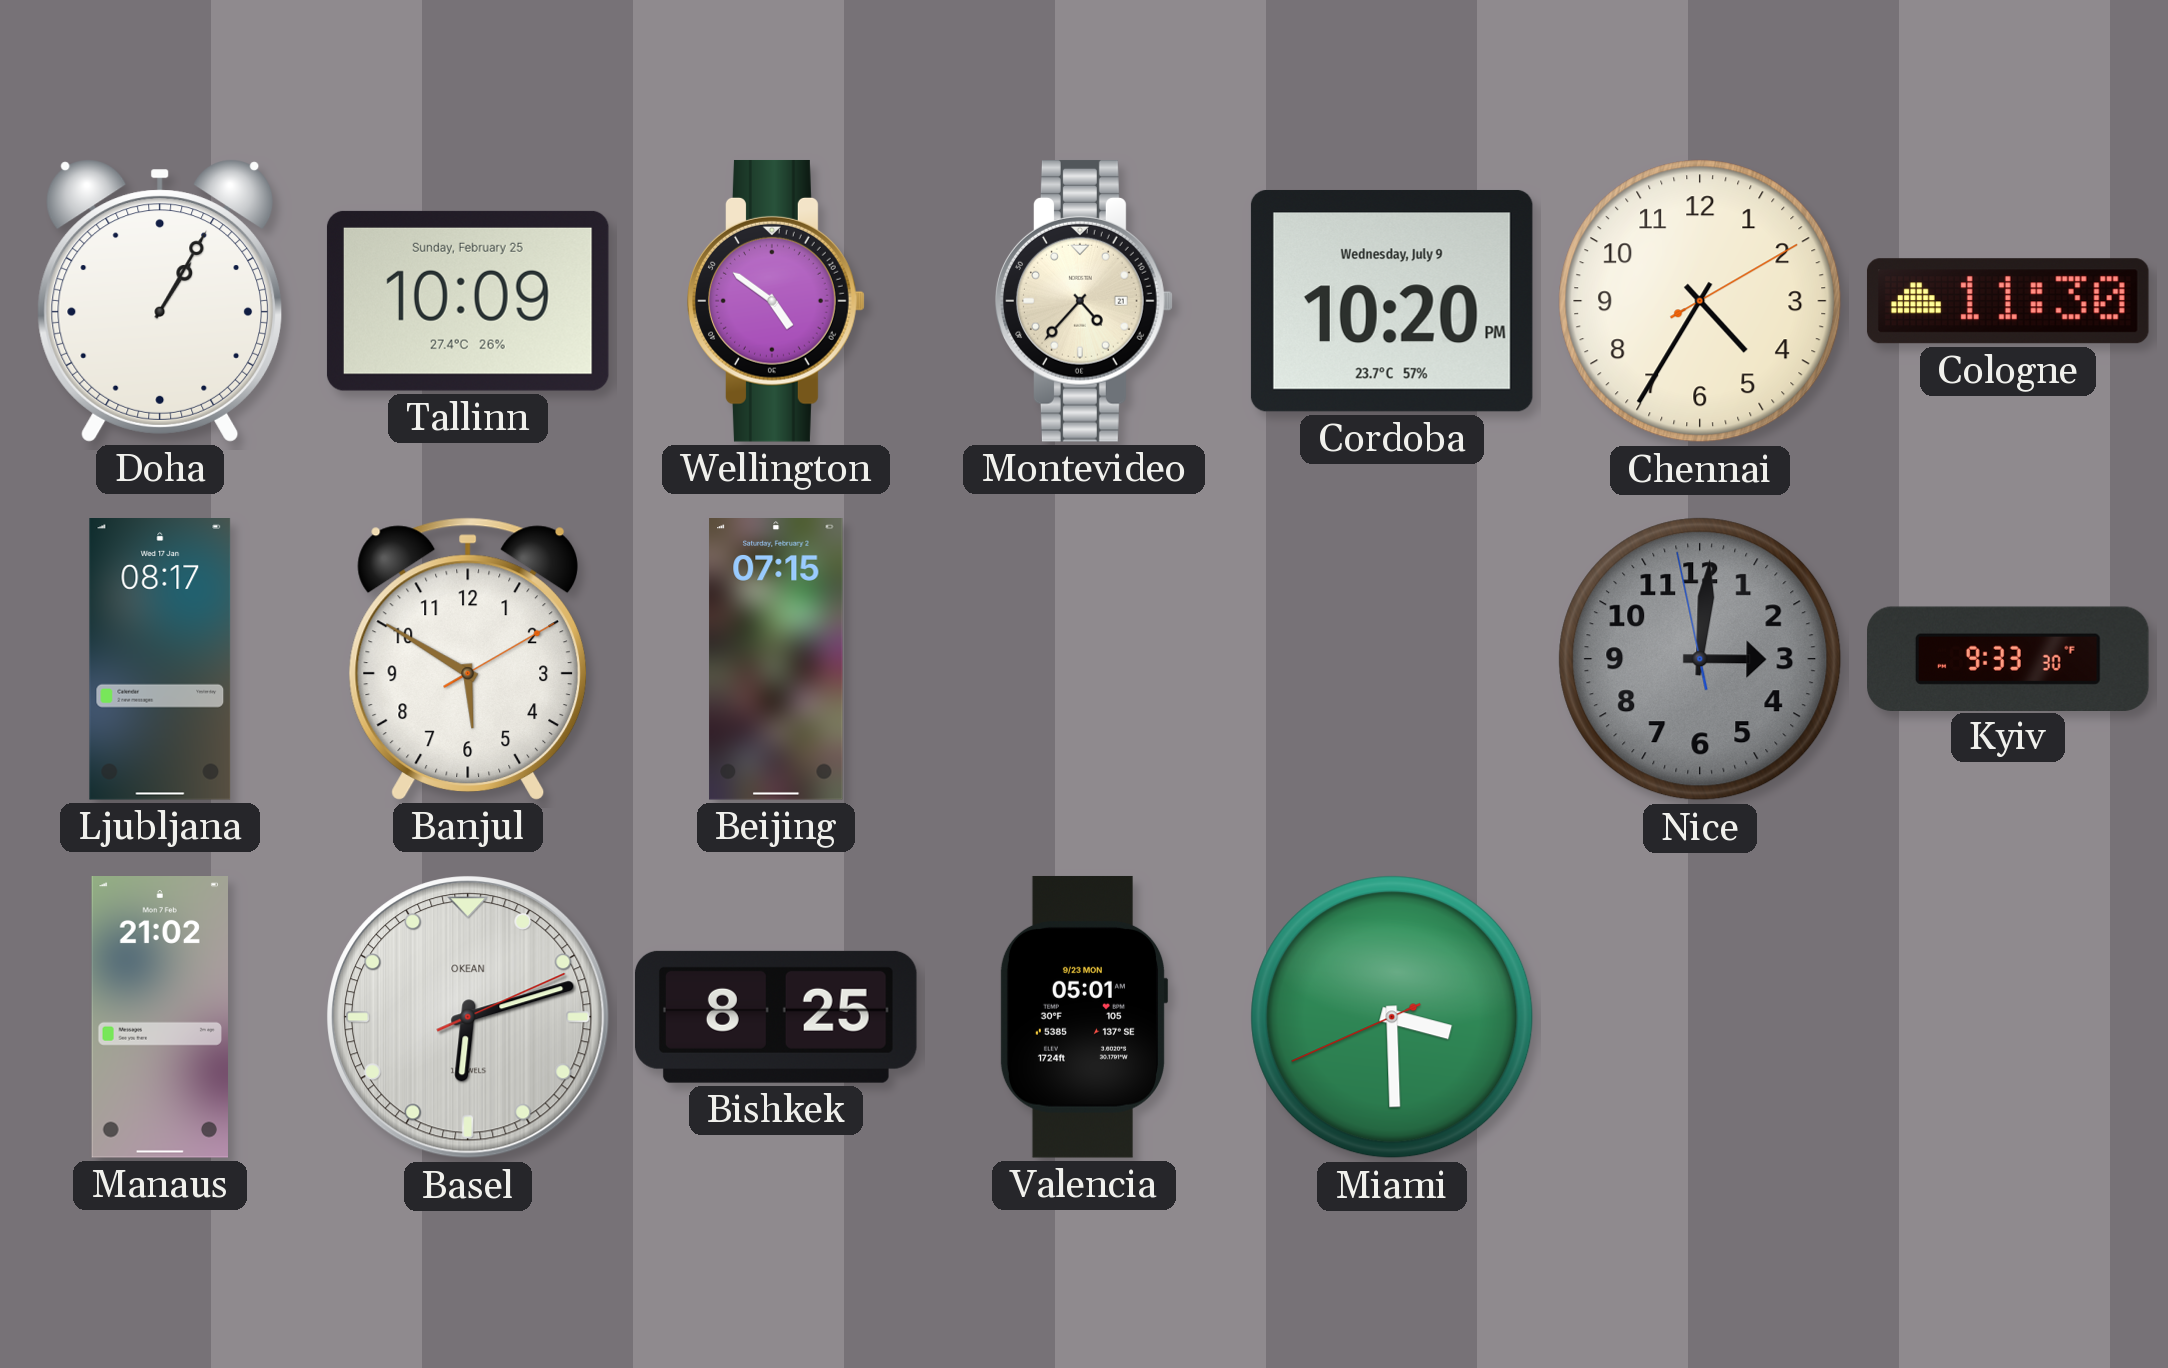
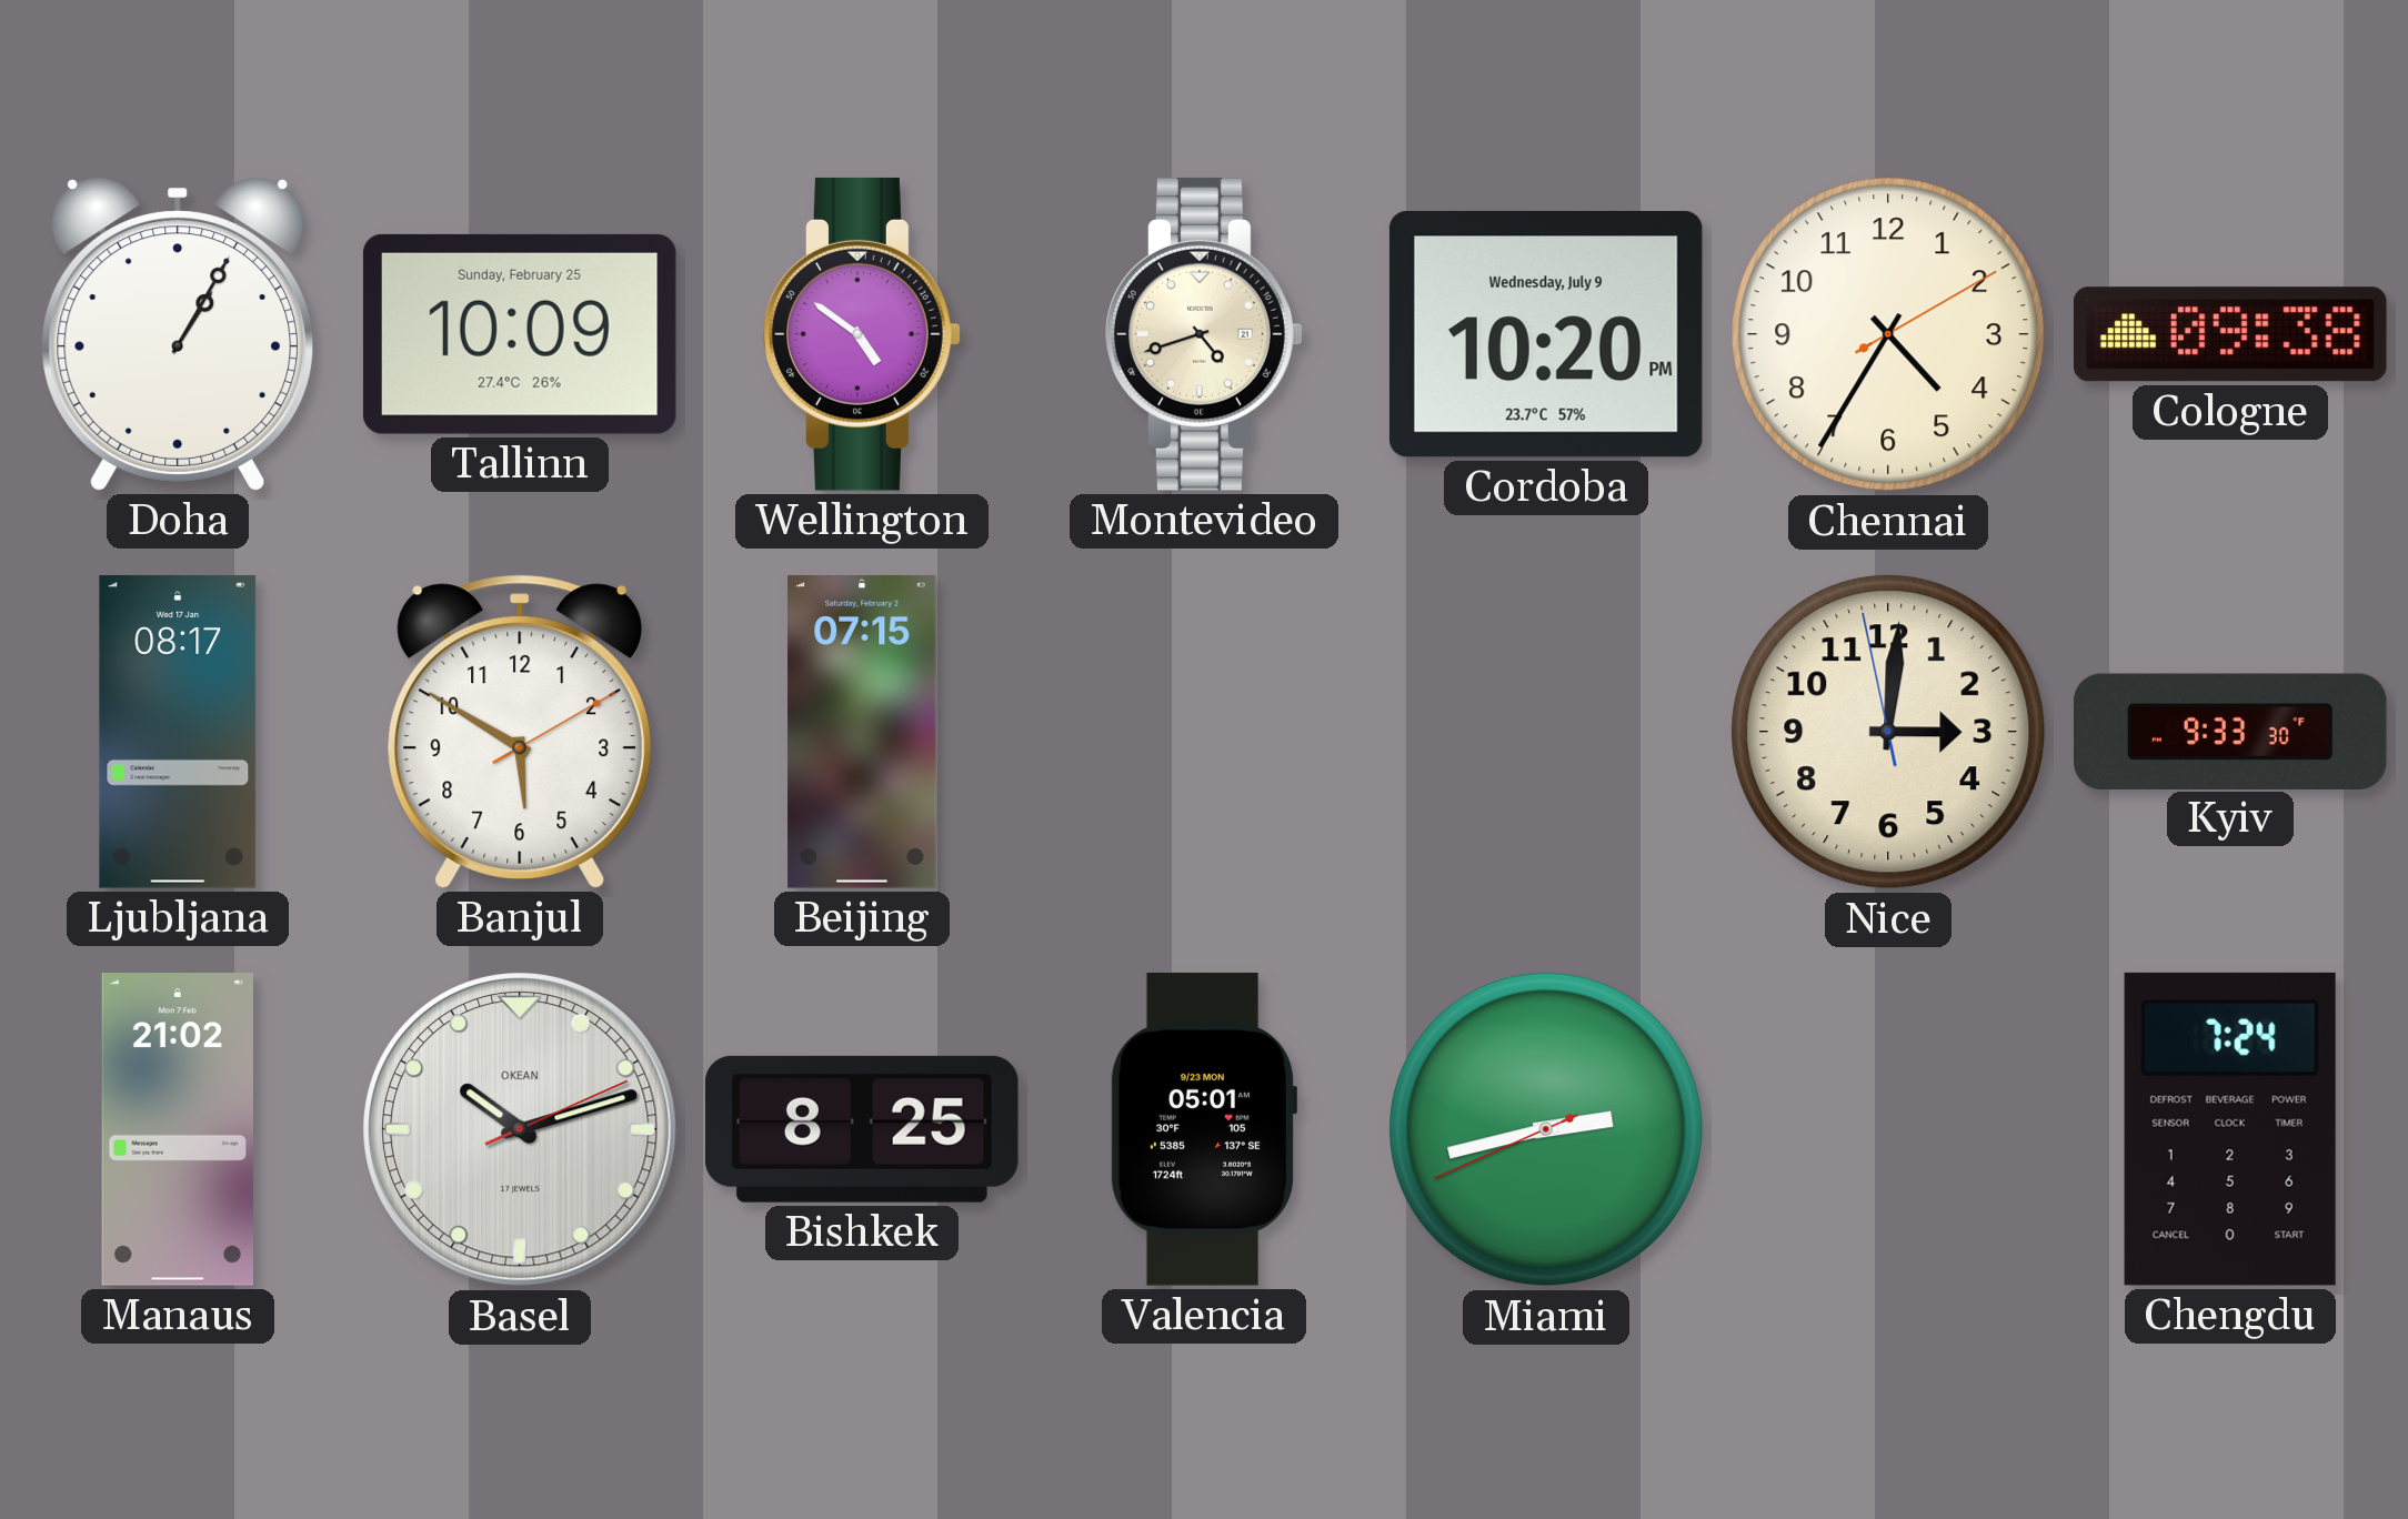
Montevideo: 4:37 -> 4:42 (1204, 334)
Cologne: 11:30 -> 09:38 (2230, 334)
Nice dial: grey -> cream (1888, 732)
Basel: 6:12 -> 10:12 (520, 1129)
Miami: 3:29 -> 2:42 (1546, 1129)
Chengdu: none -> 7:24 (2230, 1129)
